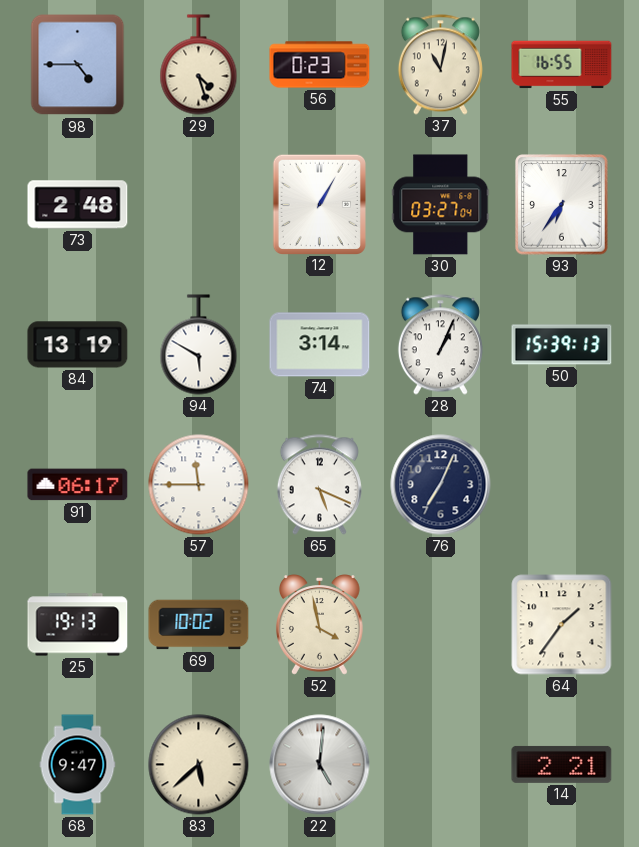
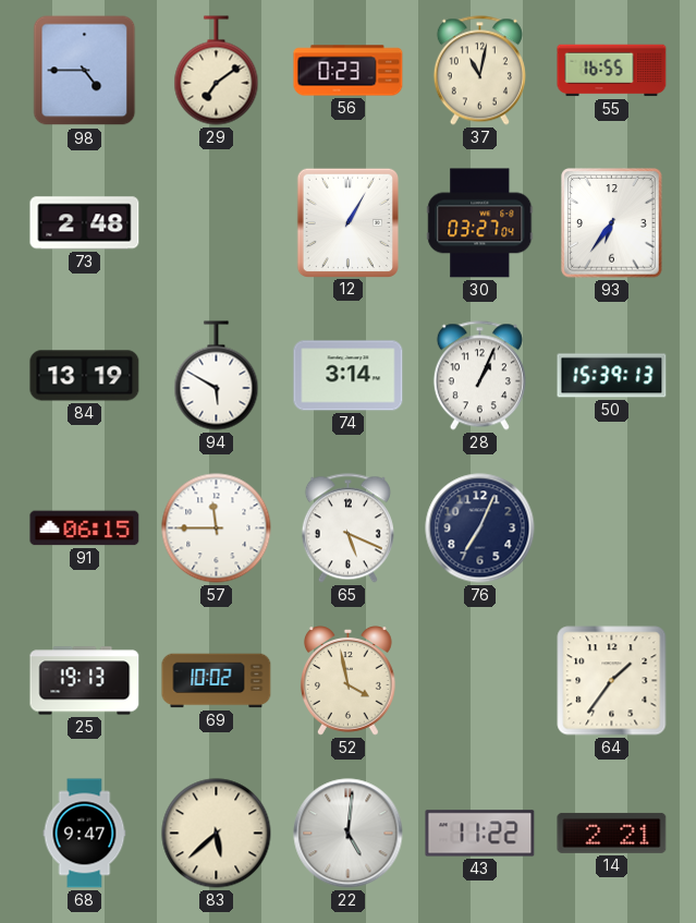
29: 4:27 -> 7:09 (217, 71)
91: 06:17 -> 06:15 (85, 529)
43: none -> 11:22 (480, 834)
